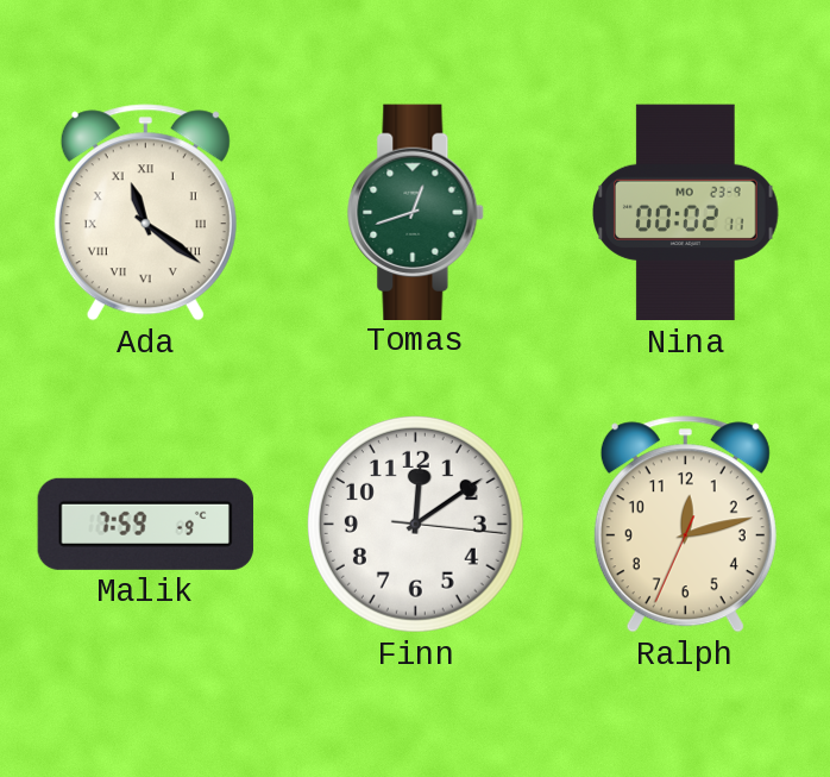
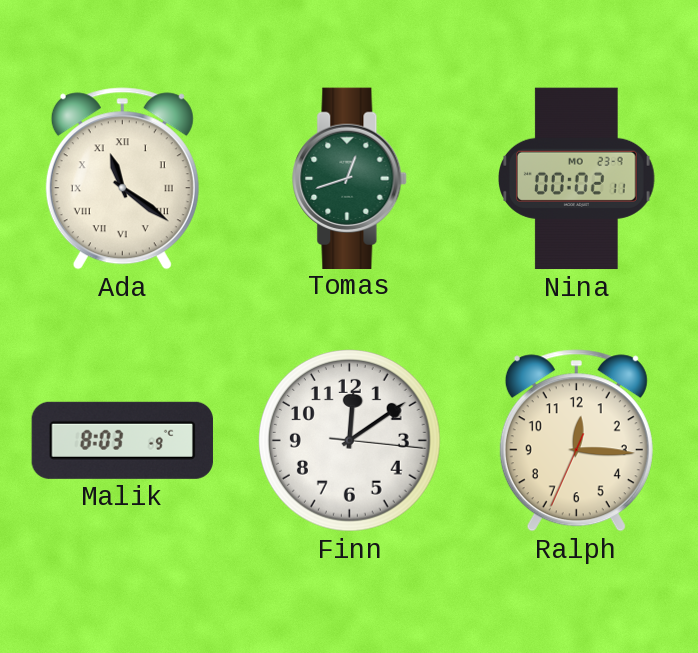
Malik: 7:59 -> 8:03 (122, 440)
Ralph: 12:12 -> 12:15 (576, 441)
